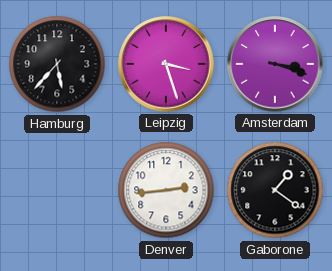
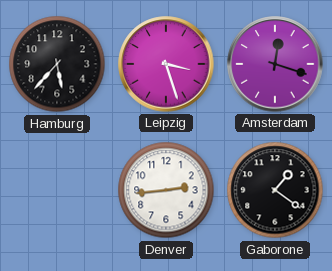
Amsterdam: 3:18 -> 12:18 (275, 64)
